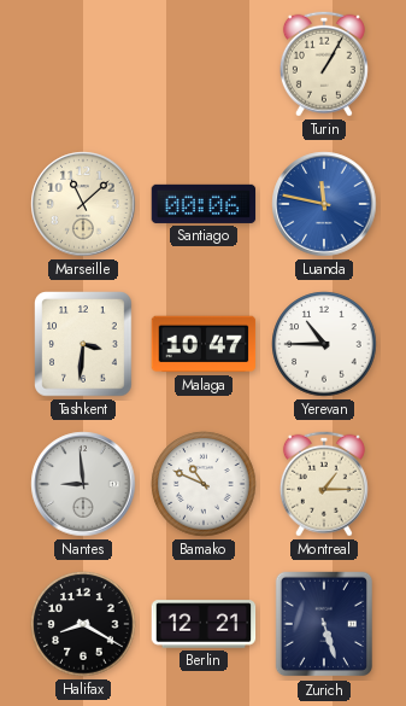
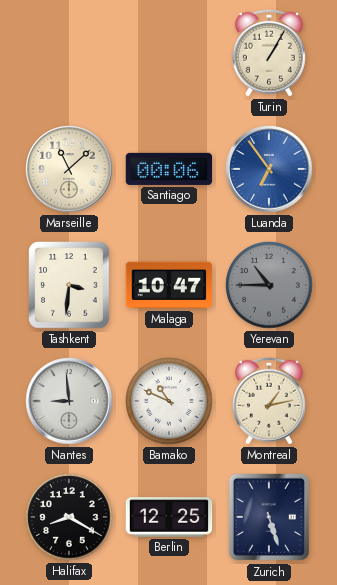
Luanda: 11:47 -> 6:54 (269, 169)
Yerevan dial: white -> grey (269, 285)
Montreal: 1:15 -> 1:13 (269, 401)
Berlin: 12:21 -> 12:25 (169, 517)
